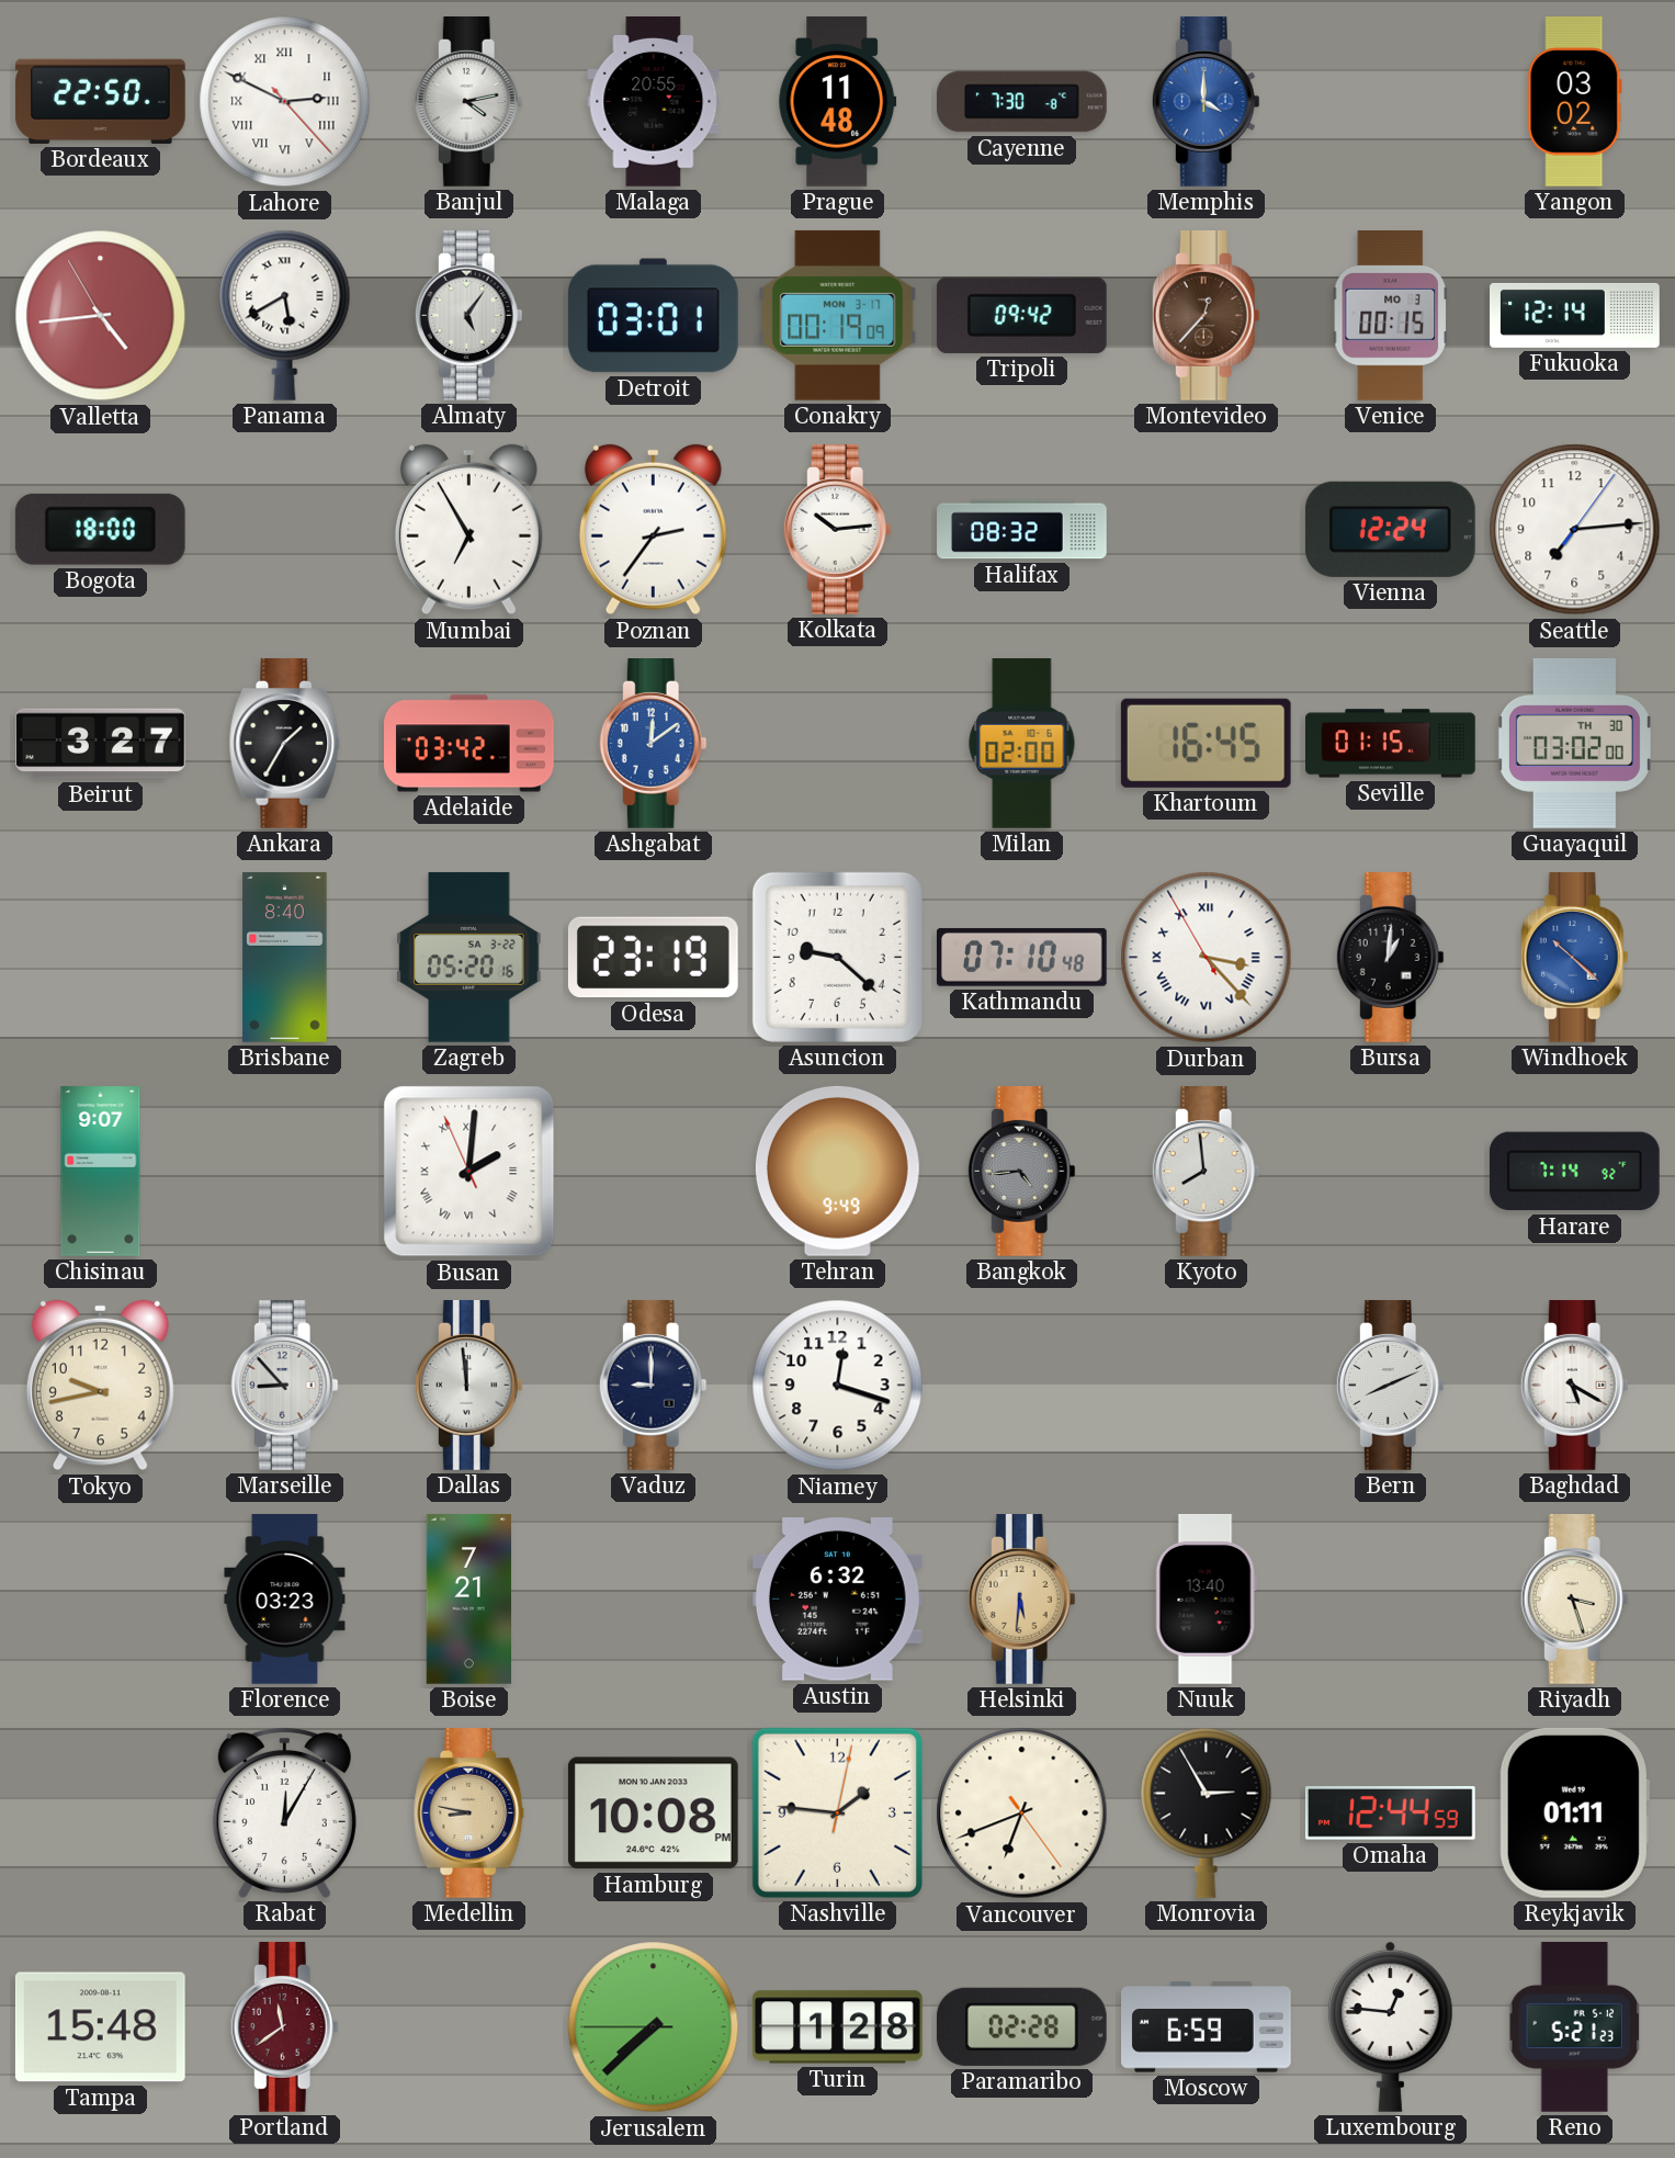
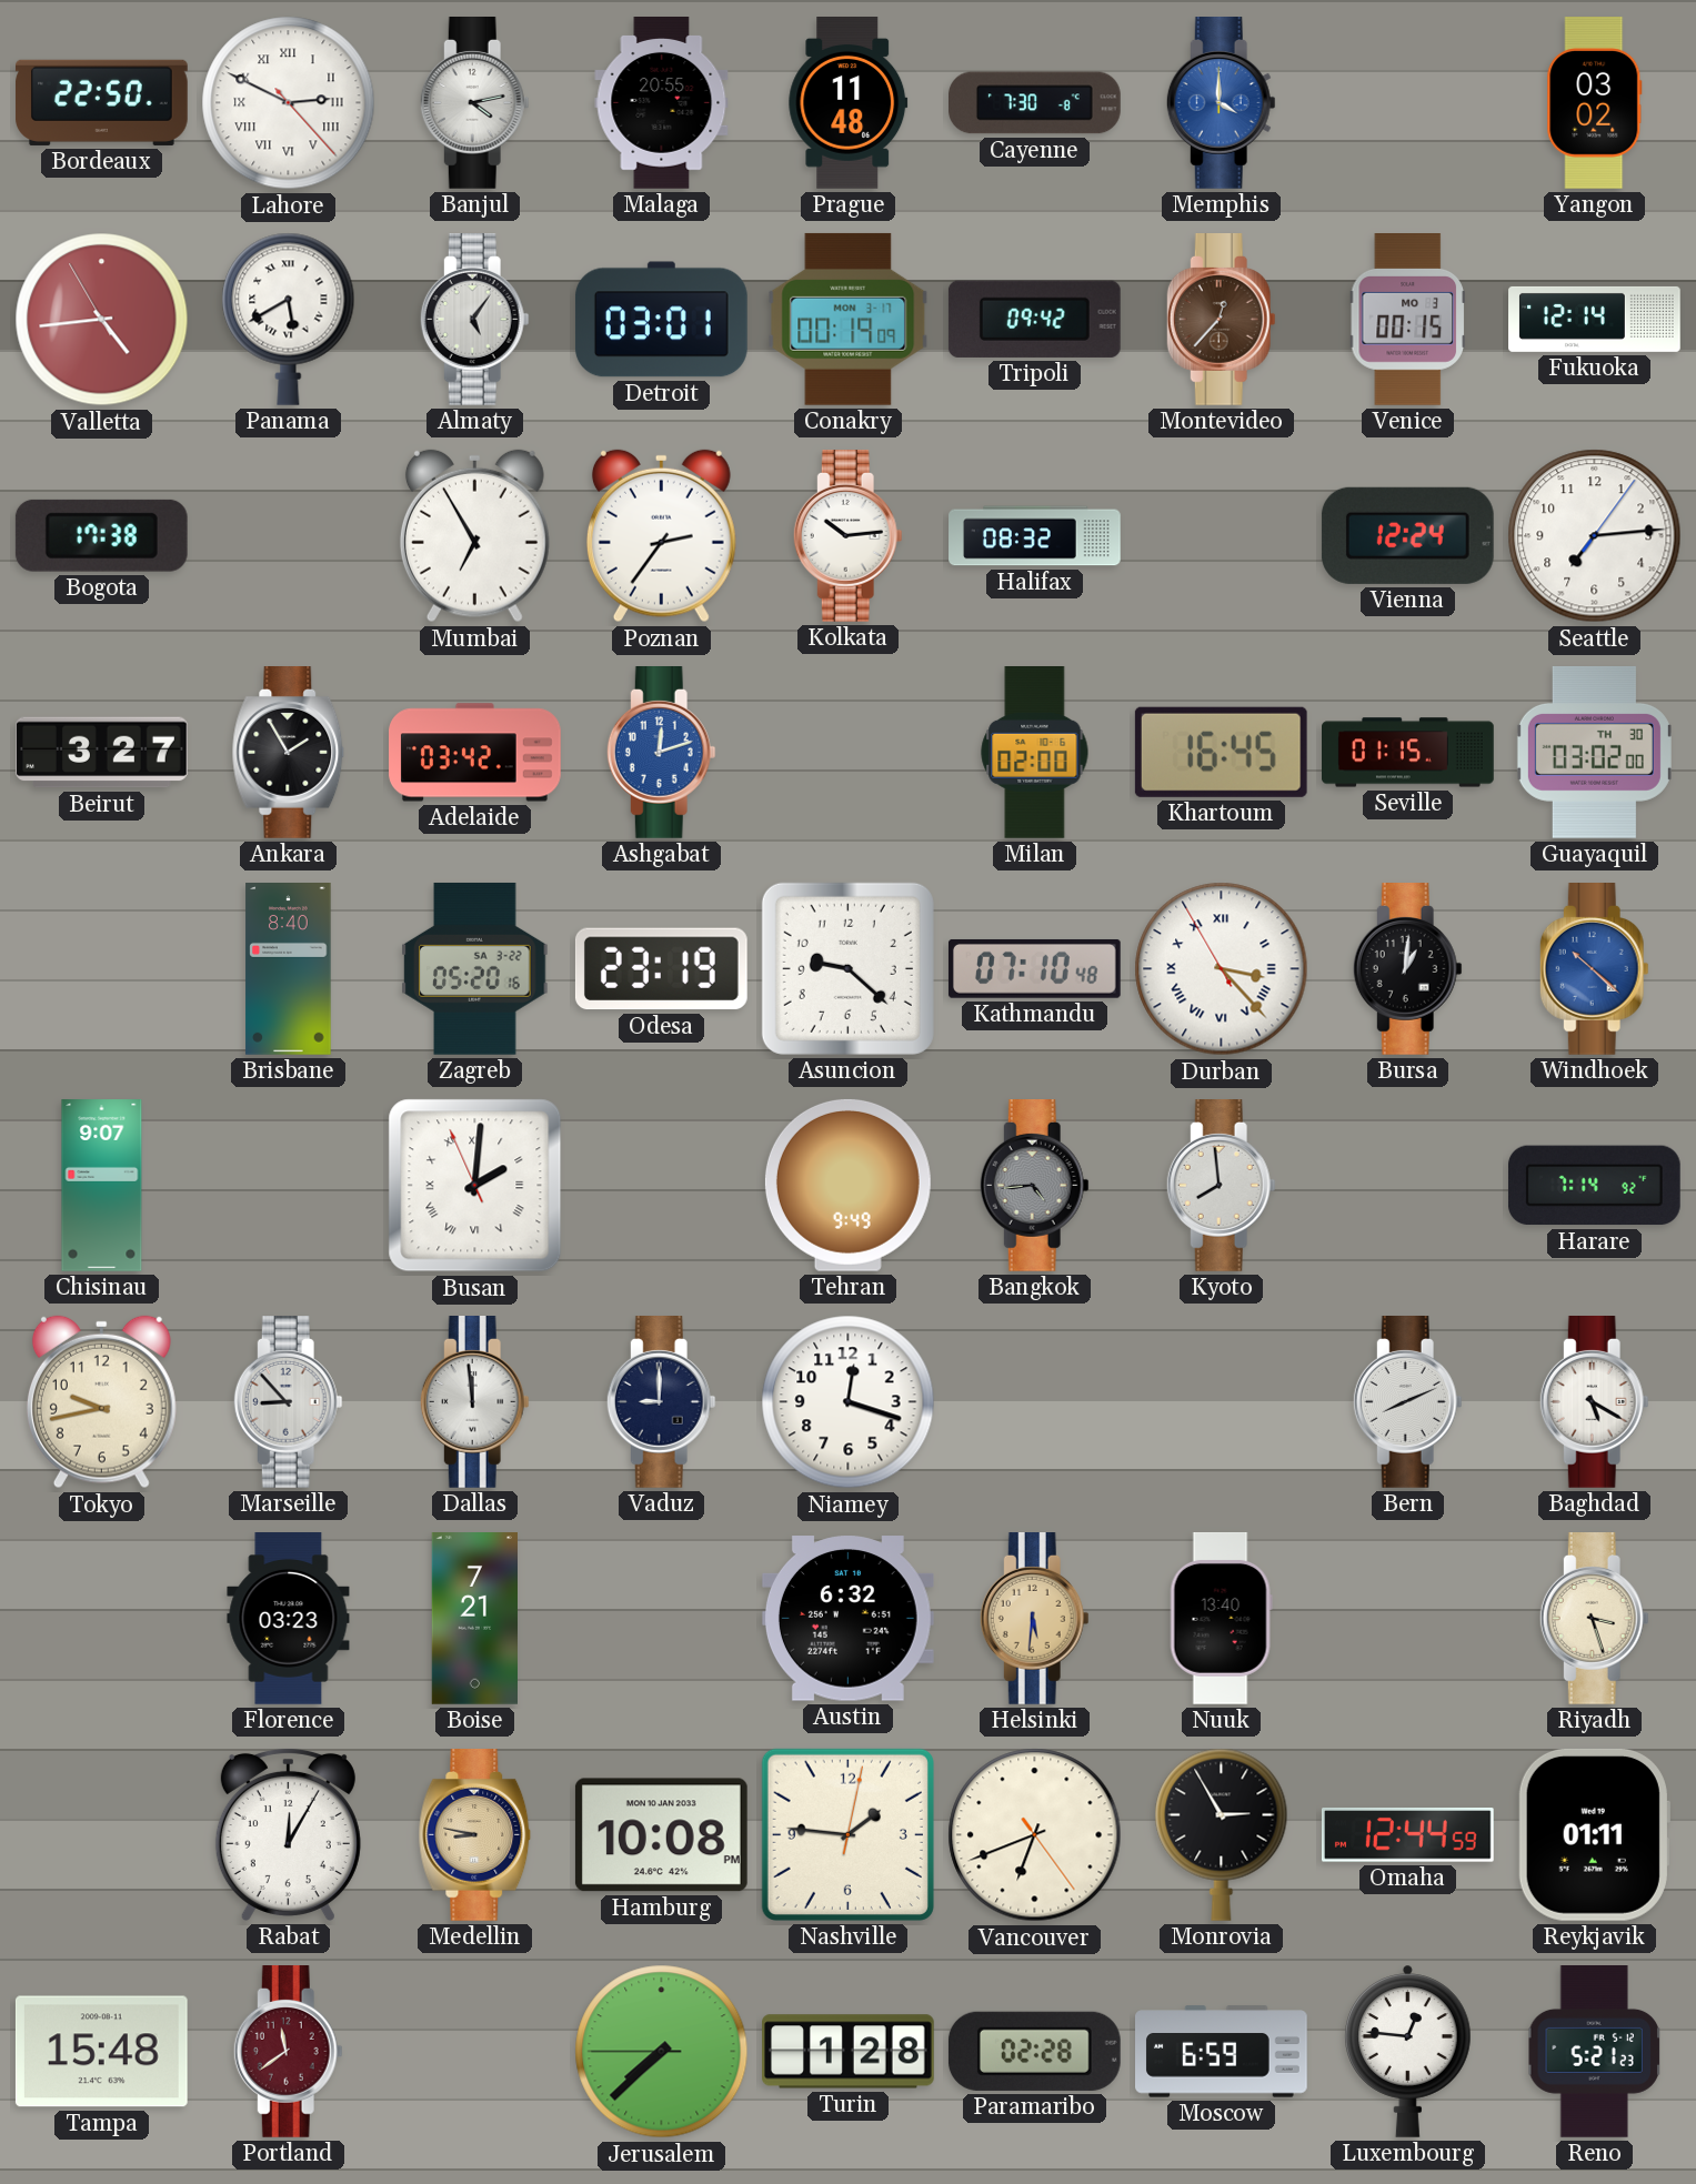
Bogota: 18:00 -> 17:38 (101, 535)
Ankara: 1:35 -> 1:55 (289, 753)
Ashgabat: 12:09 -> 12:12 (661, 753)
